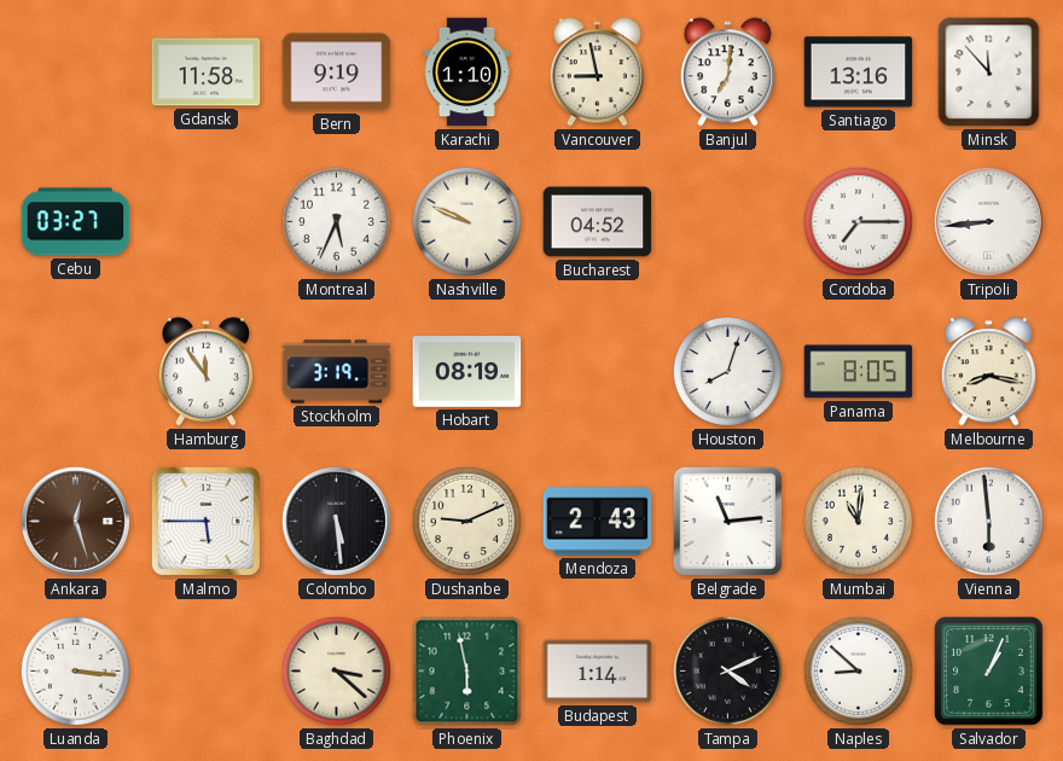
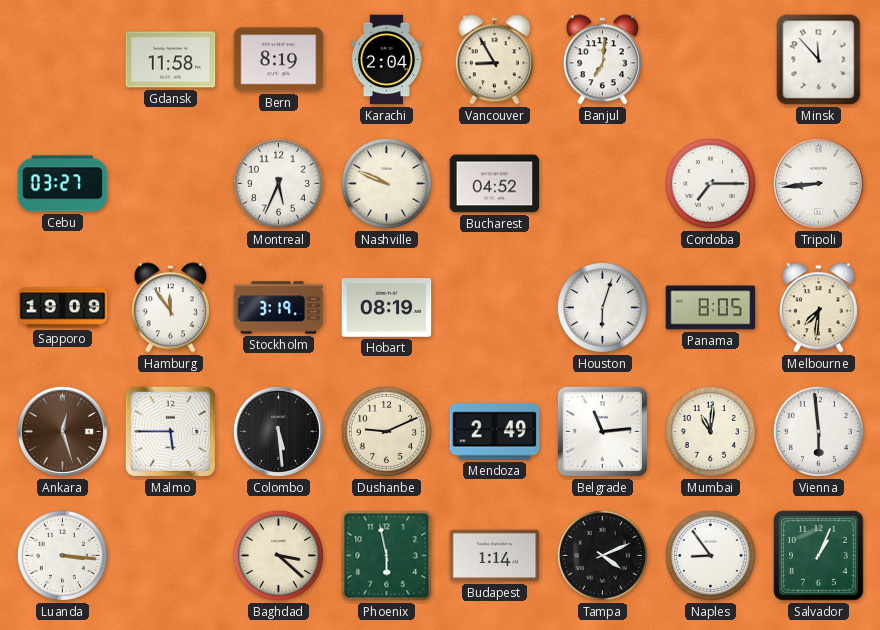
Bern: 9:19 -> 8:19 (279, 60)
Karachi: 1:10 -> 2:04 (386, 60)
Vancouver: 8:58 -> 8:55 (494, 60)
Santiago: 13:16 -> none (859, 72)
Sapporo: none -> 19:09 (63, 308)
Houston: 8:03 -> 6:03 (602, 307)
Melbourne: 8:17 -> 7:31 (818, 308)
Mendoza: 2:43 -> 2:49 (495, 432)
Naples: 8:52 -> 8:54 (710, 555)
